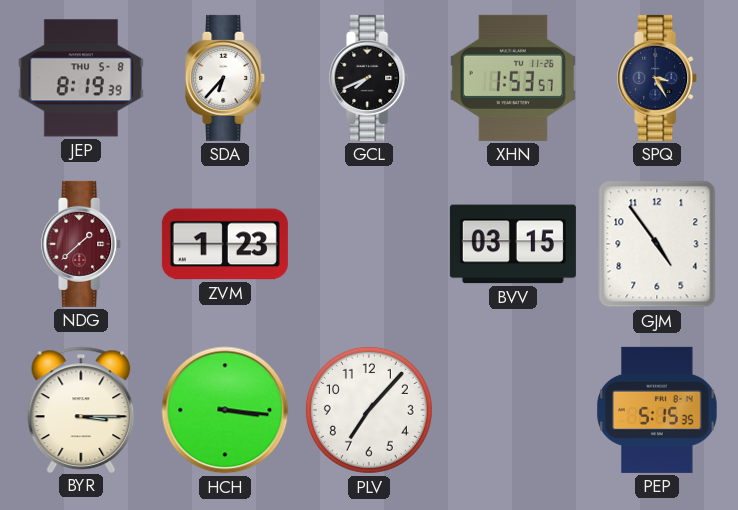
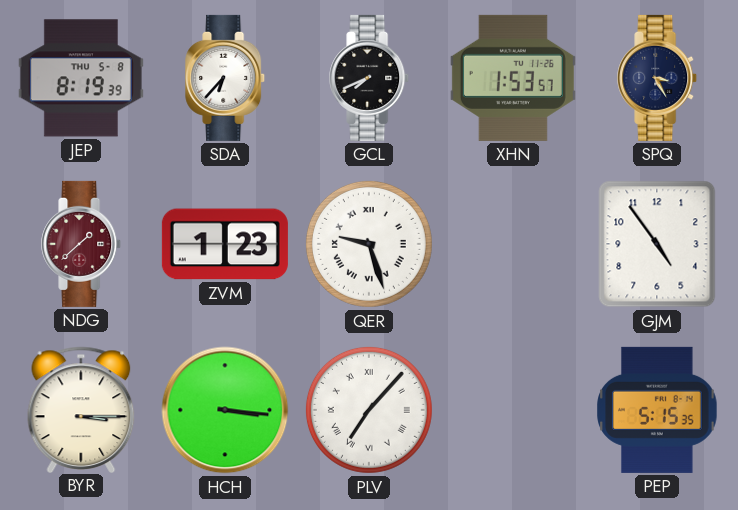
QER: none -> 9:27 (369, 244)
BVV: 03:15 -> none (513, 244)
PLV numerals: Arabic -> Roman (369, 410)
